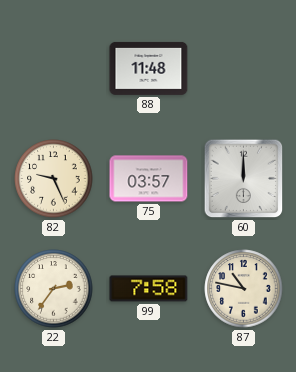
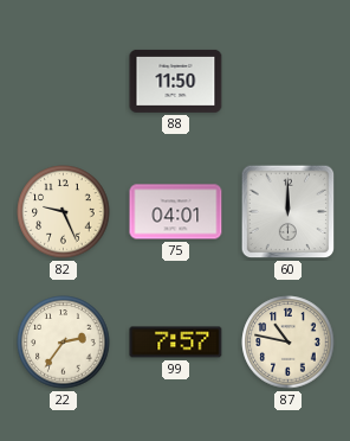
88: 11:48 -> 11:50 (176, 81)
75: 03:57 -> 04:01 (176, 212)
99: 7:58 -> 7:57 (176, 343)
